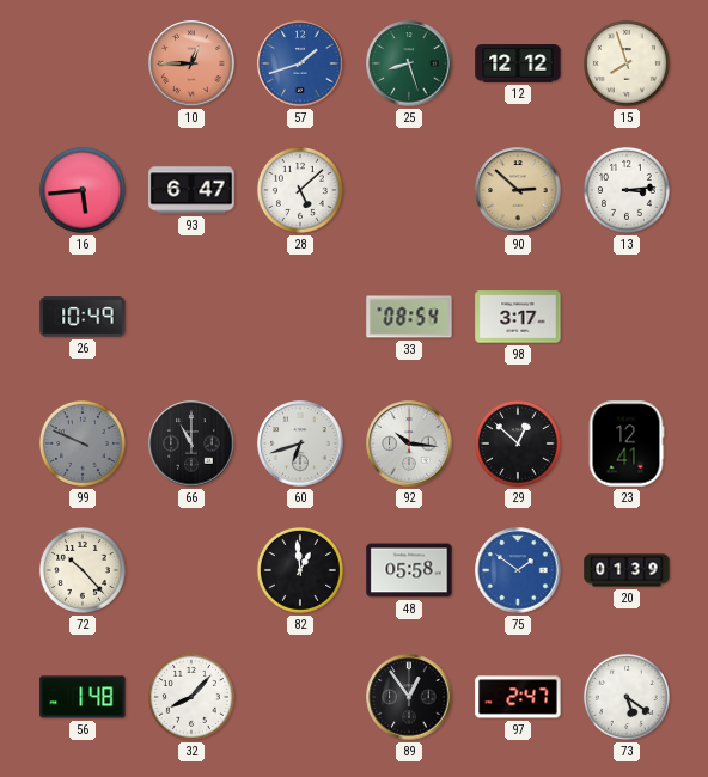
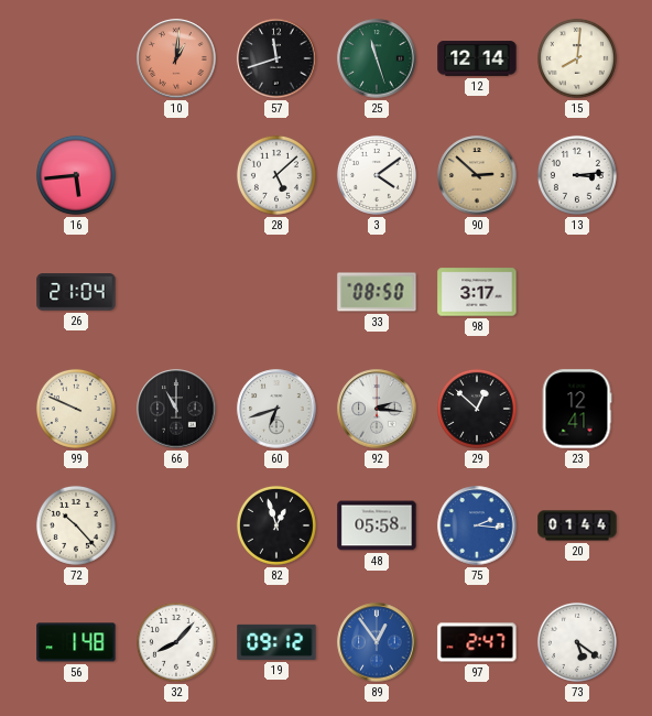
10: 12:45 -> 1:01 (176, 58)
57: 1:42 -> 11:42 (276, 58)
57 dial: blue -> black (276, 58)
25: 8:27 -> 11:27 (377, 58)
12: 12:12 -> 12:14 (477, 58)
15: 7:57 -> 8:01 (577, 58)
93: 6:47 -> none (191, 190)
3: none -> 4:09 (377, 175)
26: 10:49 -> 21:04 (76, 292)
33: 08:54 -> 08:50 (377, 292)
99 dial: grey -> cream (76, 409)
92: 10:16 -> 2:16 (377, 409)
82: 12:59 -> 12:57 (276, 525)
75: 1:51 -> 2:16 (477, 525)
20: 01:39 -> 01:44 (577, 525)
19: none -> 09:12 (276, 642)
89 dial: black -> blue (377, 642)
